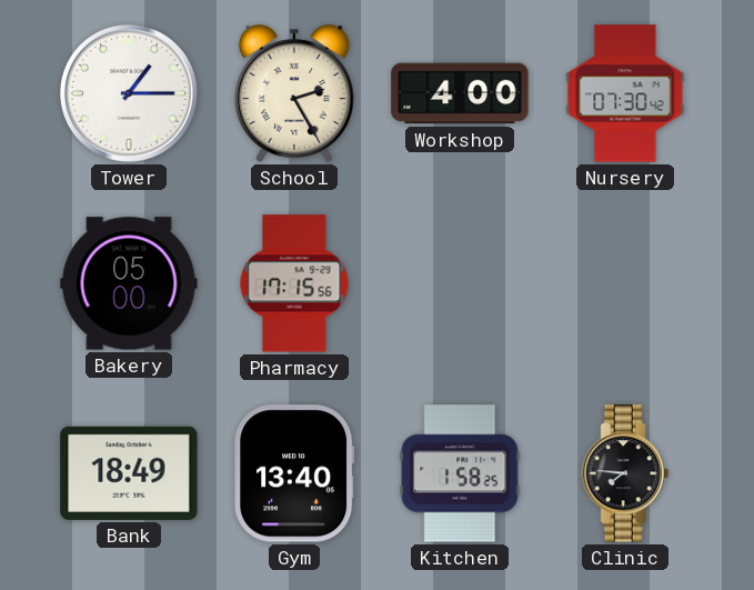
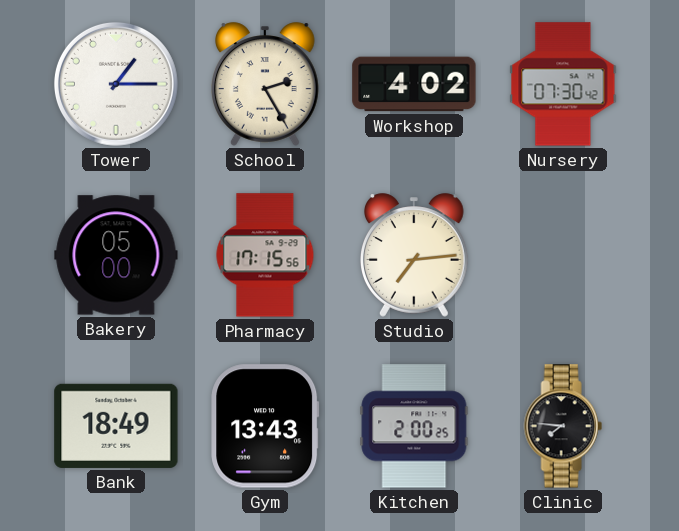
Workshop: 4:00 -> 4:02 (414, 84)
Studio: none -> 7:14 (415, 255)
Gym: 13:40 -> 13:43 (265, 426)
Kitchen: 1:58 -> 2:00 (414, 426)
